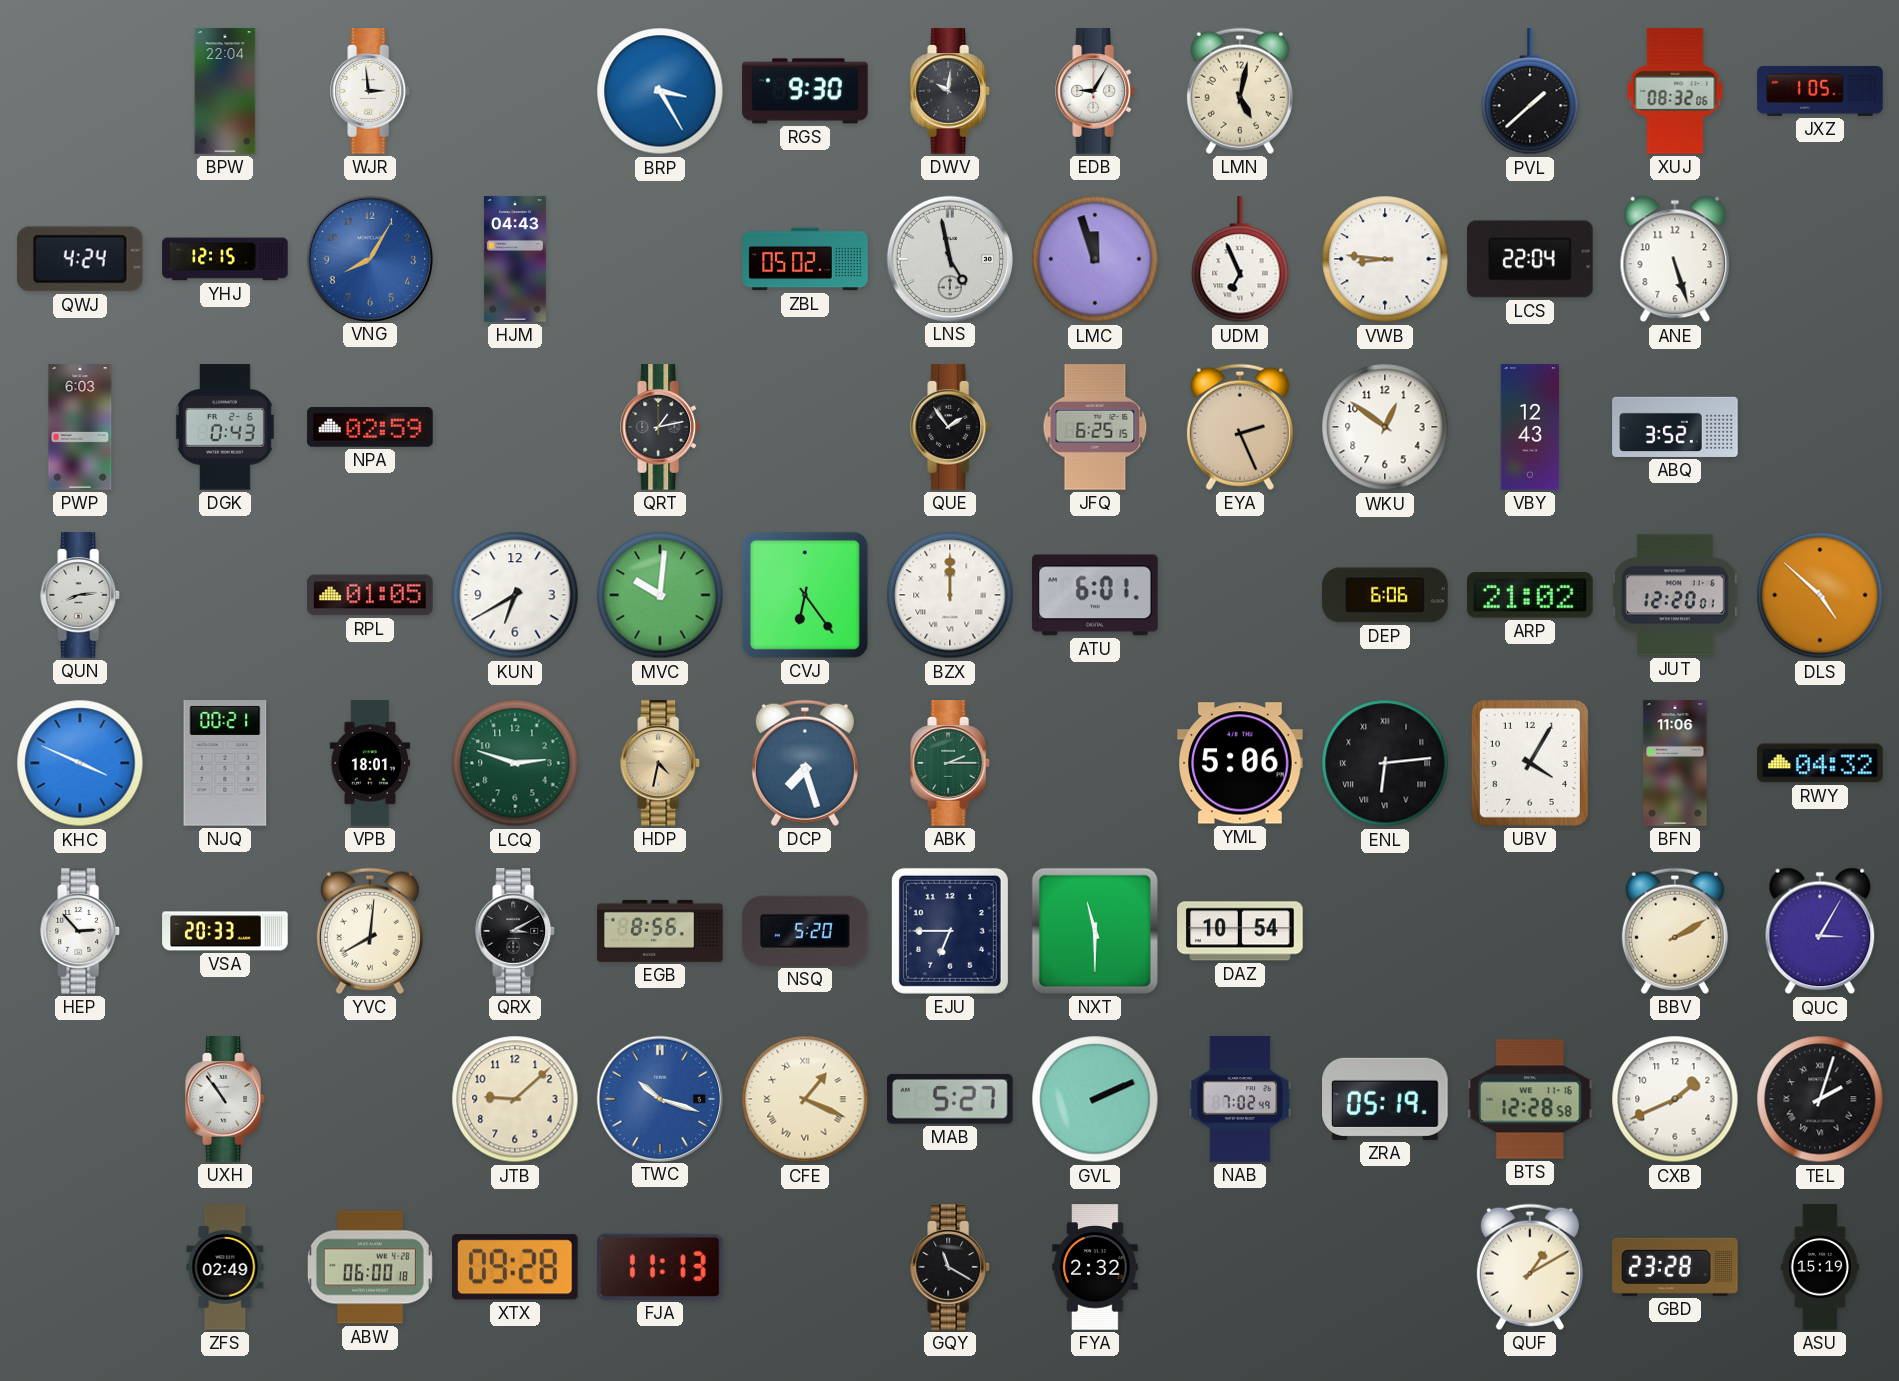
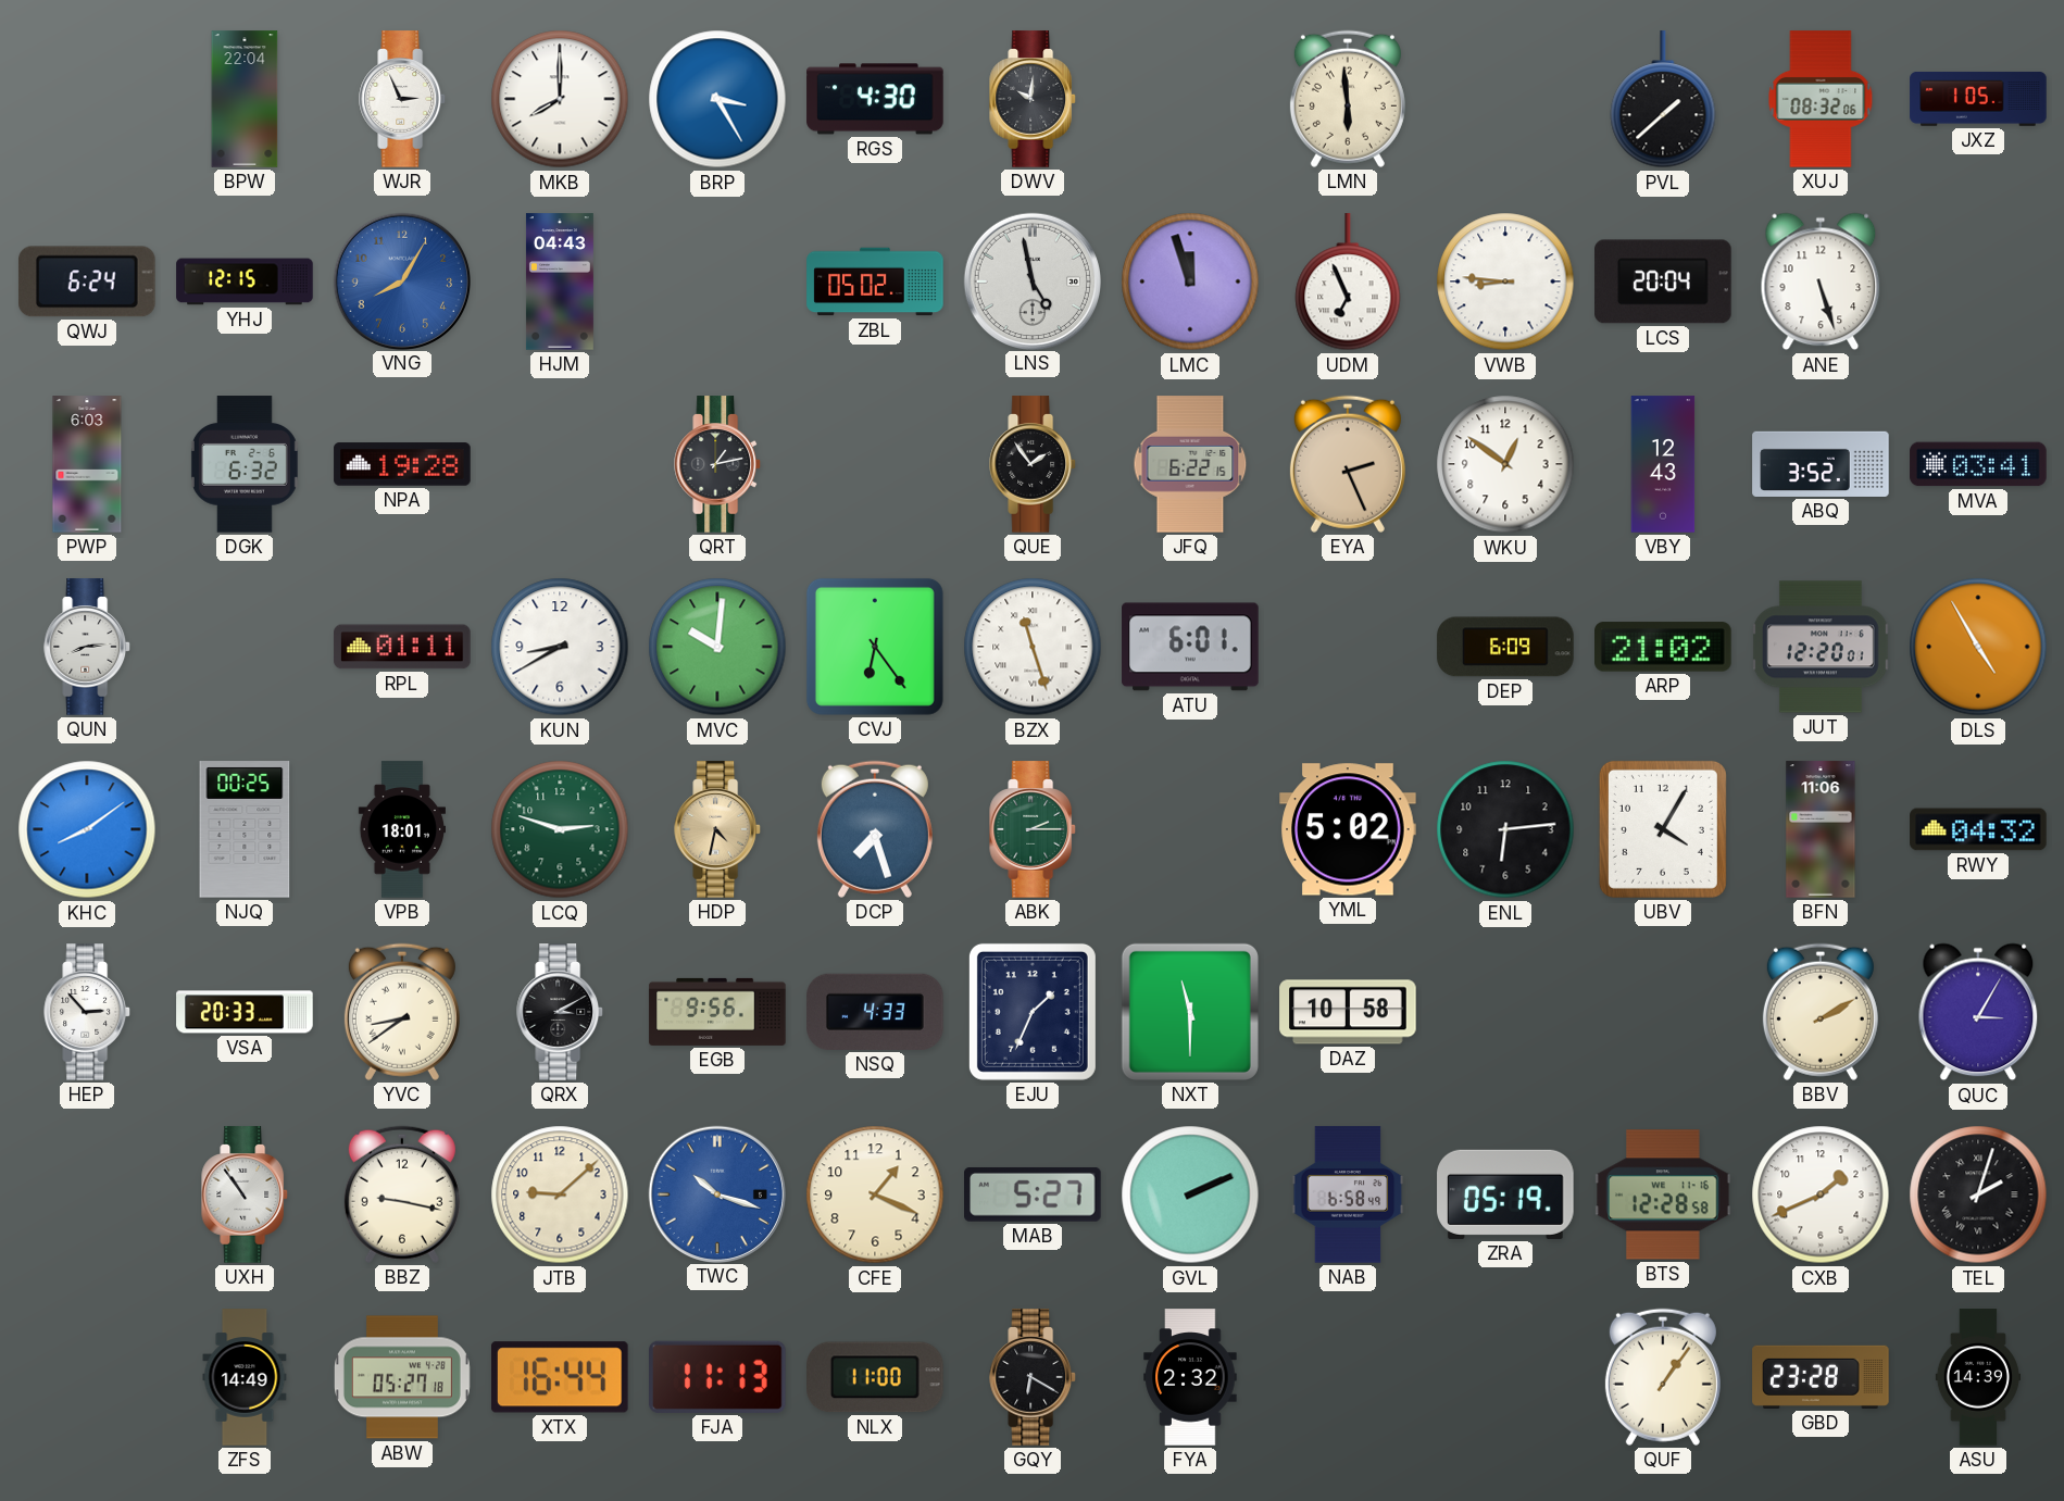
WJR: 2:59 -> 2:56 (403, 99)
MKB: none -> 8:00 (560, 99)
RGS: 9:30 -> 4:30 (875, 99)
EDB: 9:05 -> none (1096, 91)
LMN: 5:02 -> 5:59 (1348, 99)
QWJ: 4:24 -> 6:24 (87, 282)
LCS: 22:04 -> 20:04 (1663, 282)
DGK: 0:43 -> 6:32 (245, 464)
NPA: 02:59 -> 19:28 (402, 464)
JFQ: 6:25 -> 6:22 (1190, 464)
MVA: none -> 03:41 (1978, 464)
RPL: 01:05 -> 01:11 (402, 647)
KUN: 6:40 -> 8:40 (560, 647)
BZX: 12:00 -> 11:27 (1033, 647)
DEP: 6:06 -> 6:09 (1505, 647)
DLS: 4:52 -> 4:55 (1978, 647)
KHC: 3:49 -> 8:09 (87, 829)
NJQ: 00:21 -> 00:25 (245, 829)
YML: 5:06 -> 5:02 (1348, 829)
ENL numerals: Roman -> Arabic (1505, 829)
YVC: 8:01 -> 8:39 (402, 1012)
EGB: 8:56 -> 9:56 (717, 1012)
NSQ: 5:20 -> 4:33 (875, 1012)
EJU: 6:45 -> 1:34 (1033, 1012)
DAZ: 10:54 -> 10:58 (1348, 1012)
BBZ: none -> 9:17 (402, 1194)
CFE numerals: Roman -> Arabic (875, 1194)
NAB: 7:02 -> 6:58 (1348, 1194)
ZFS: 02:49 -> 14:49 (245, 1377)
ABW: 06:00 -> 05:27 (402, 1377)
XTX: 09:28 -> 16:44 (560, 1377)
NLX: none -> 11:00 (876, 1377)
GQY: 11:20 -> 6:20 (1034, 1377)
QUF: 1:10 -> 1:06 (1663, 1377)
ASU: 15:19 -> 14:39 (1977, 1377)
